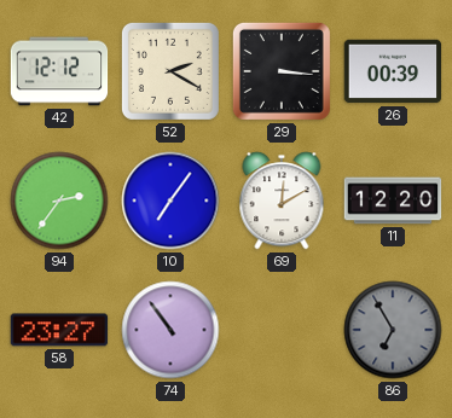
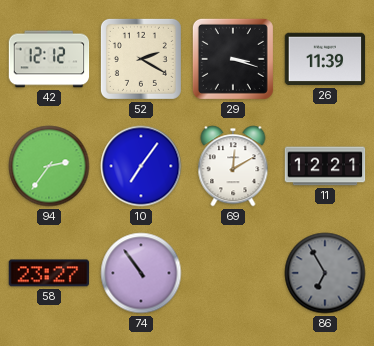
29: 3:16 -> 3:18 (233, 59)
26: 00:39 -> 11:39 (325, 59)
11: 12:20 -> 12:21 (325, 166)
